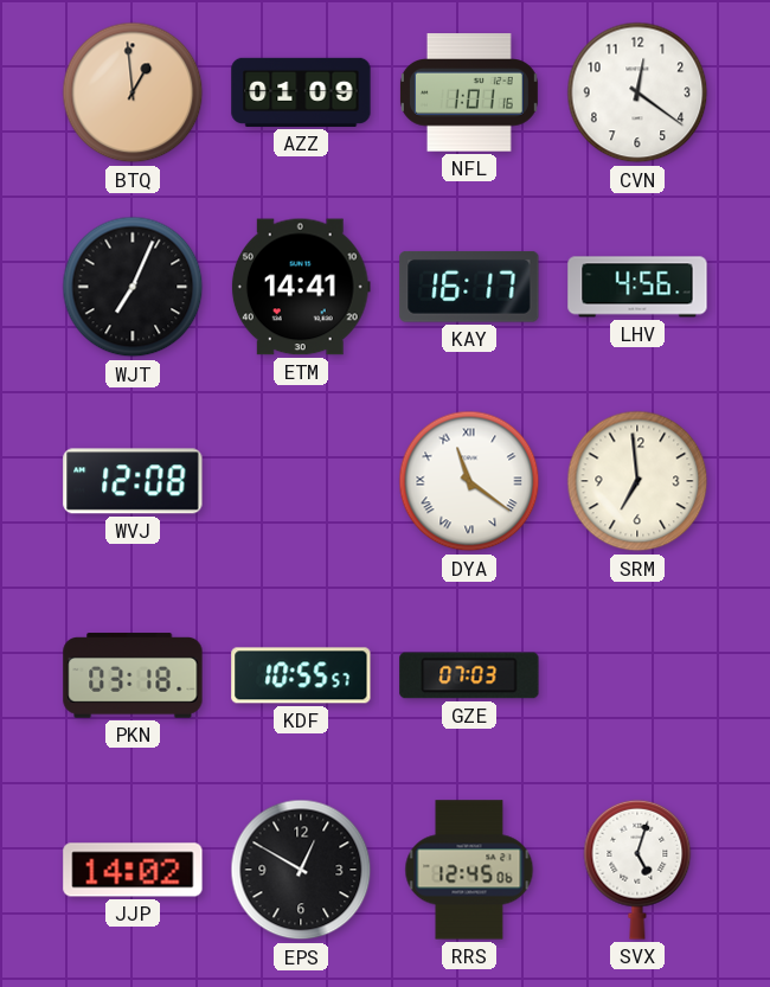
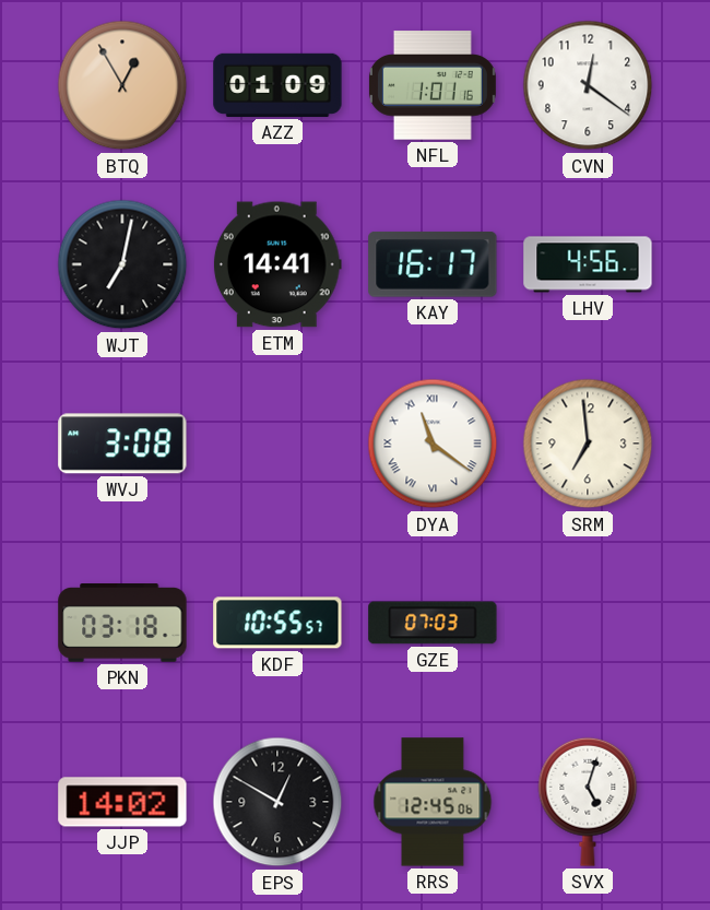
BTQ: 12:59 -> 12:55 (122, 85)
WJT: 7:04 -> 7:02 (122, 264)
WVJ: 12:08 -> 3:08 (122, 444)
